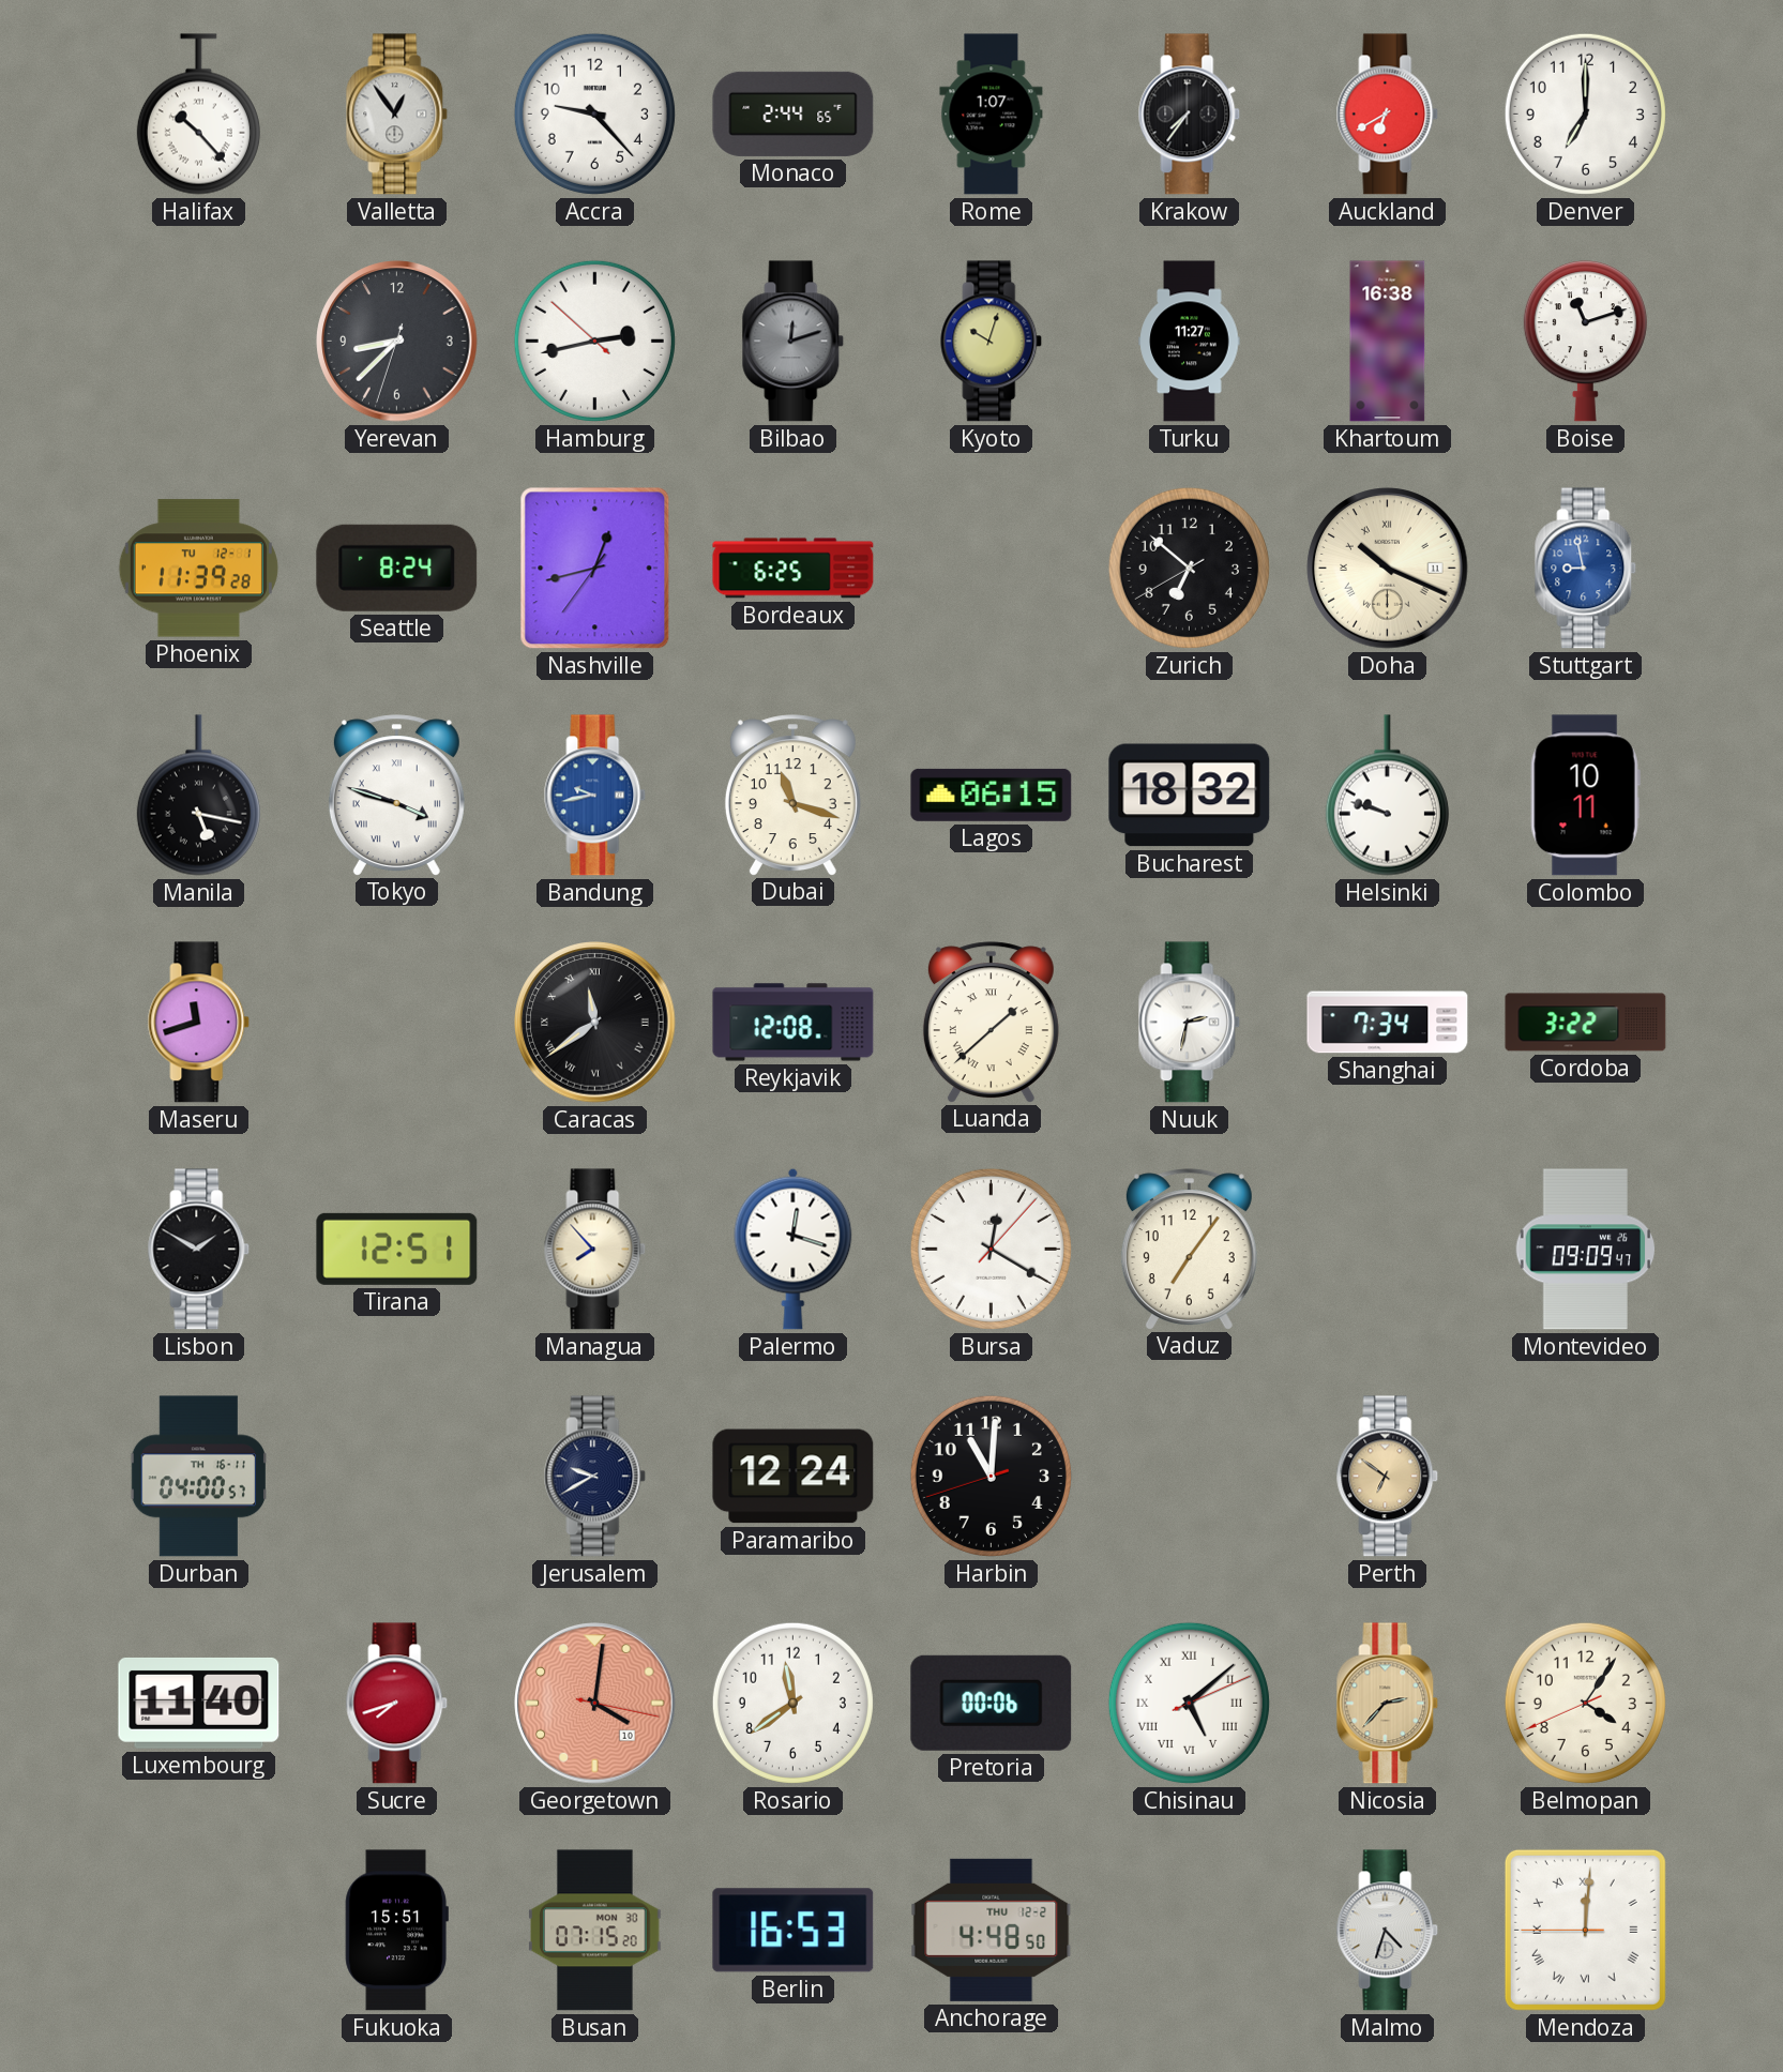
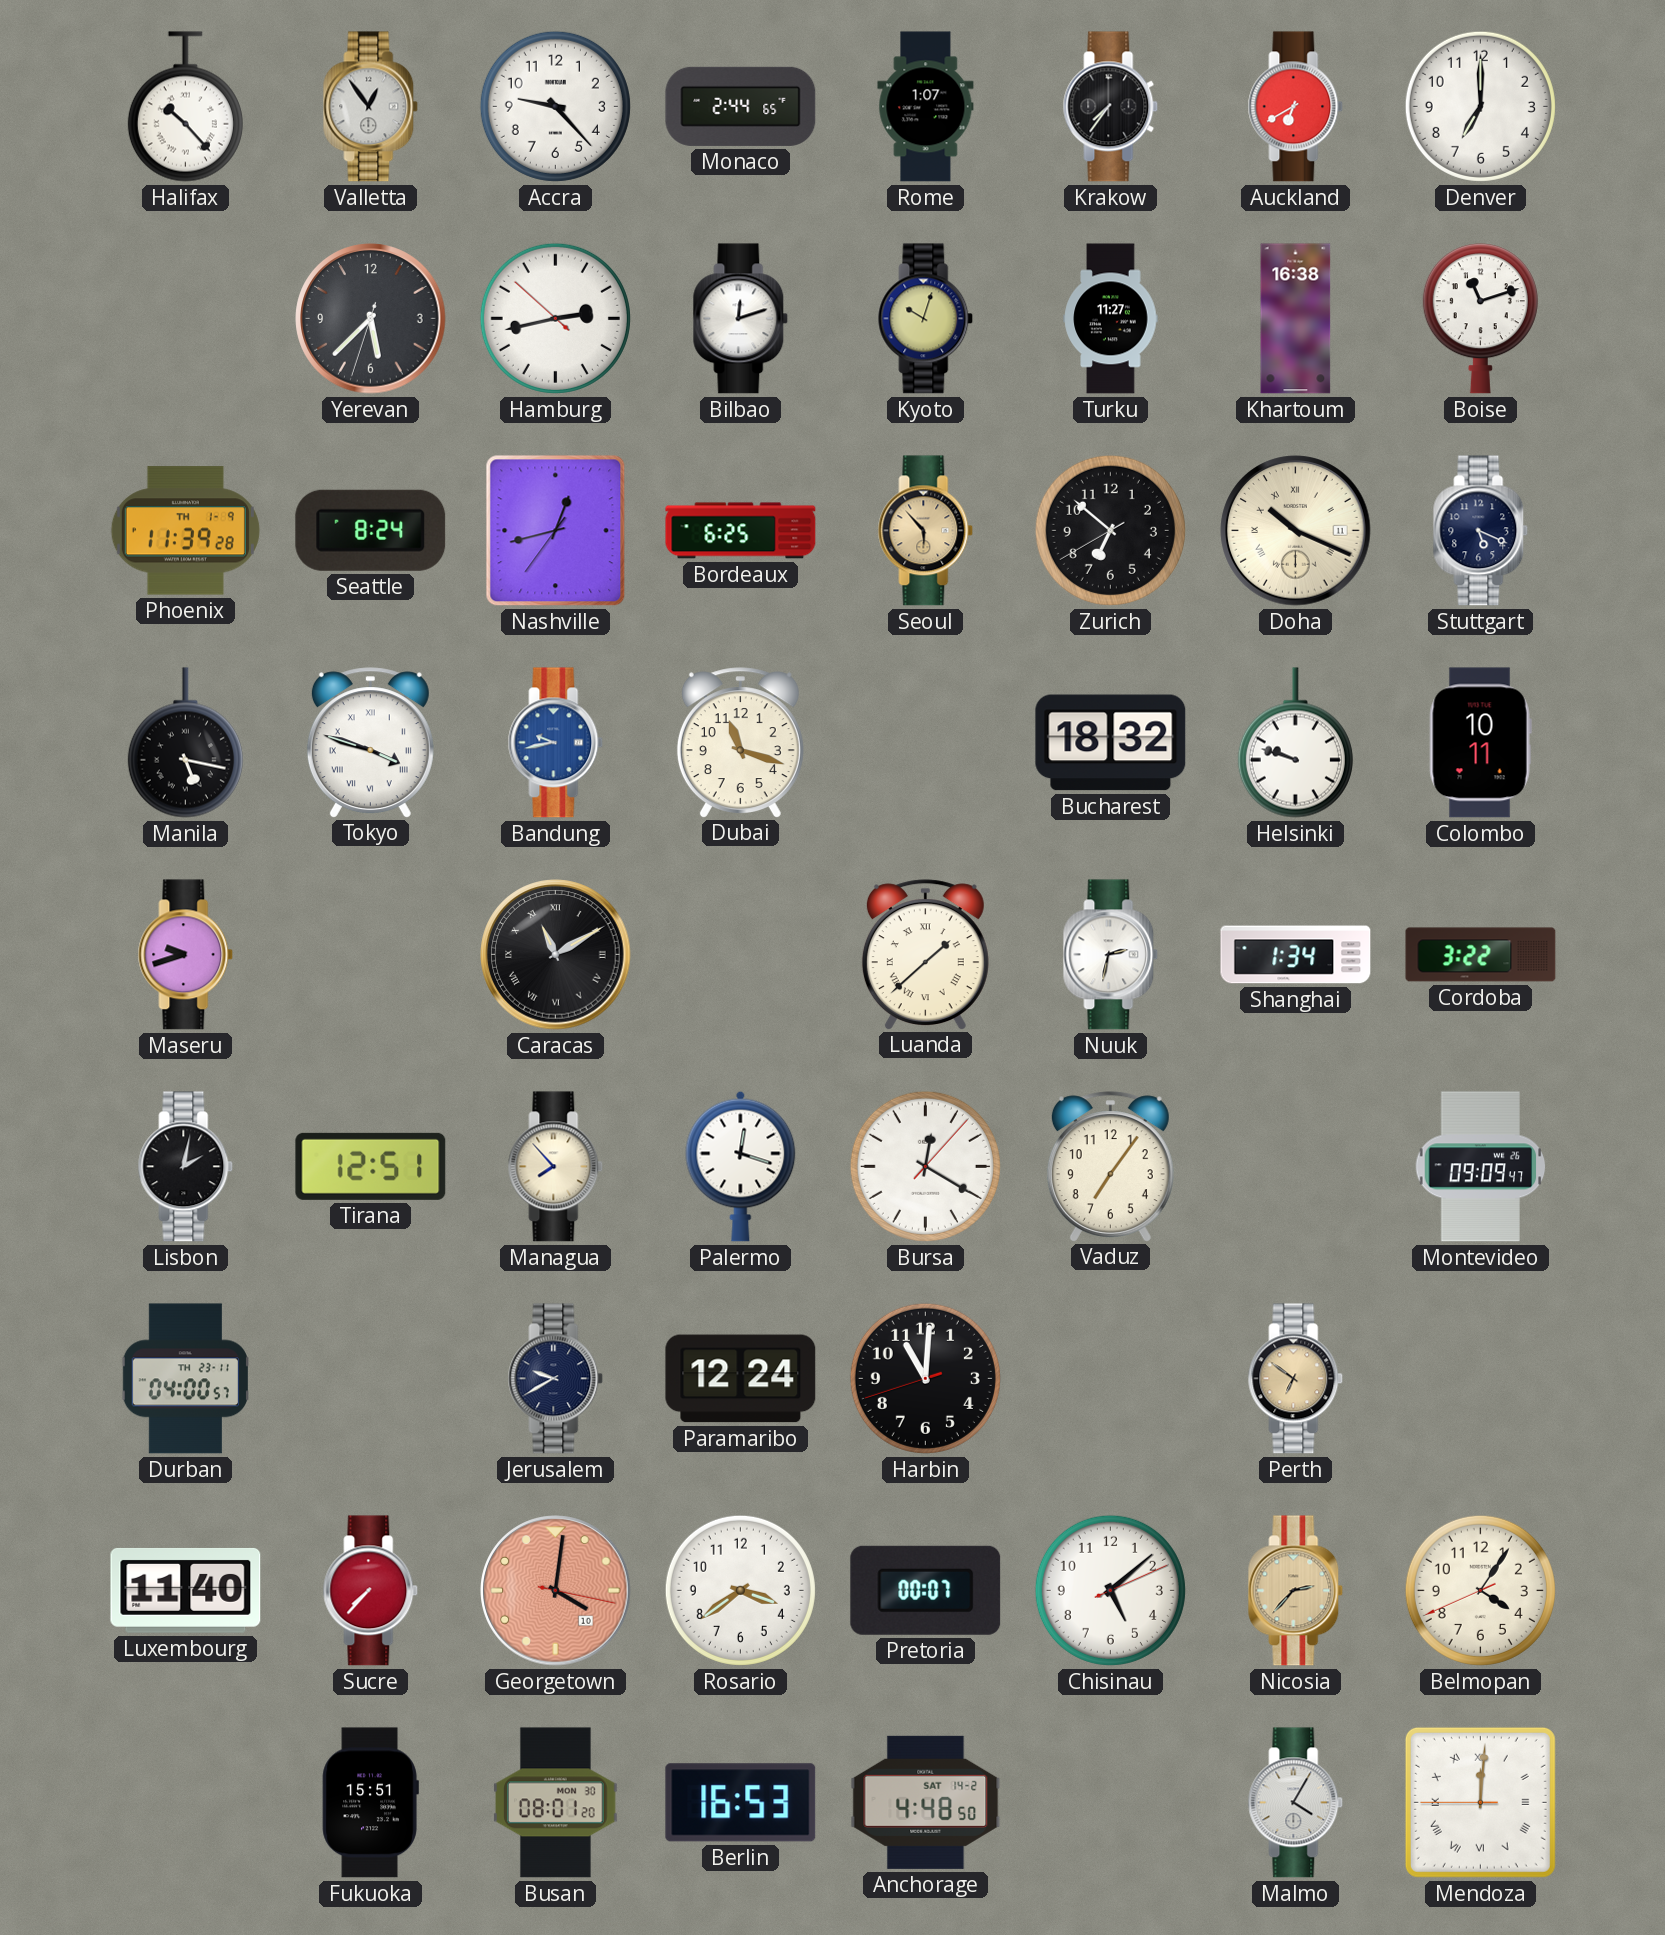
Yerevan: 8:37 -> 5:37 (371, 319)
Bilbao dial: grey -> white (741, 319)
Phoenix date: TU 12-1 -> TH 1-9 (185, 531)
Seoul: none -> 5:53 (926, 531)
Stuttgart: 8:58 -> 5:19 (1481, 531)
Stuttgart dial: blue -> navy (1481, 531)
Lagos: 06:15 -> none (992, 795)
Maseru: 11:42 -> 9:42 (186, 955)
Caracas: 11:39 -> 11:10 (556, 955)
Reykjavik: 12:08 -> none (794, 1023)
Shanghai: 7:34 -> 1:34 (1296, 955)
Lisbon: 1:50 -> 2:02 (186, 1167)
Durban date: TH 16-11 -> TH 23-11 (185, 1379)
Sucre: 7:42 -> 7:37 (371, 1591)
Rosario: 11:39 -> 3:39 (740, 1590)
Pretoria: 00:06 -> 00:07 (926, 1590)
Chisinau numerals: Roman -> Arabic (1110, 1590)
Busan: 07:15 -> 08:01 (556, 1803)
Anchorage date: THU 12-2 -> SAT 14-2 (926, 1802)
Malmo: 4:33 -> 4:05 (1296, 1803)
